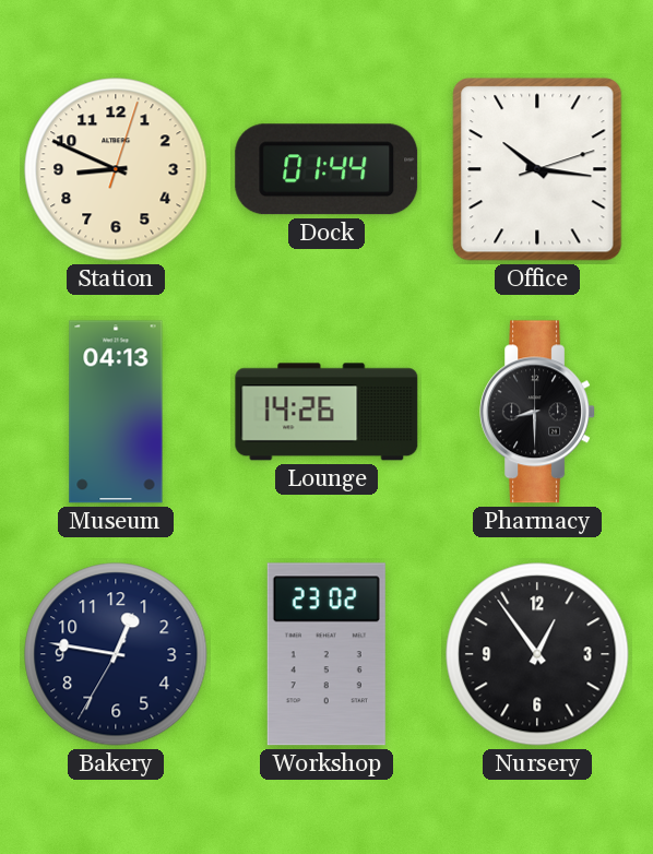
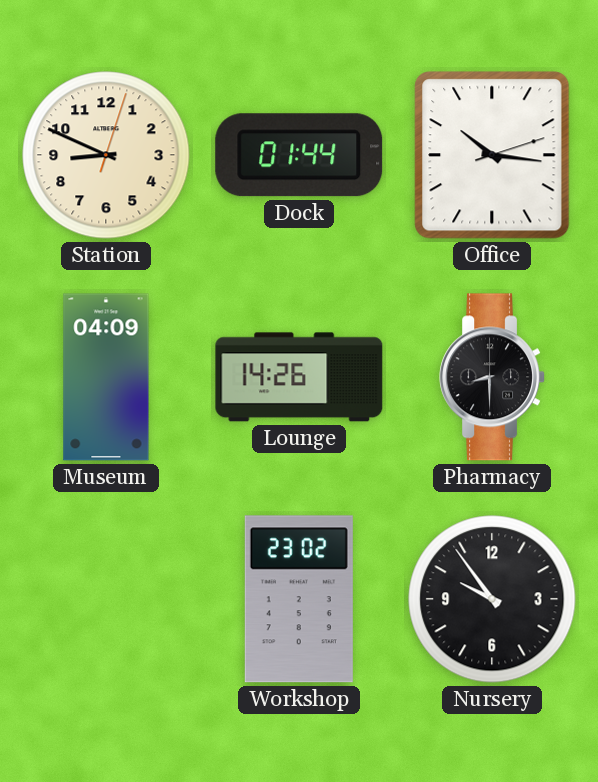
Museum: 04:13 -> 04:09 (106, 377)
Bakery: 12:46 -> none (116, 654)
Nursery: 12:54 -> 9:54 (492, 599)
